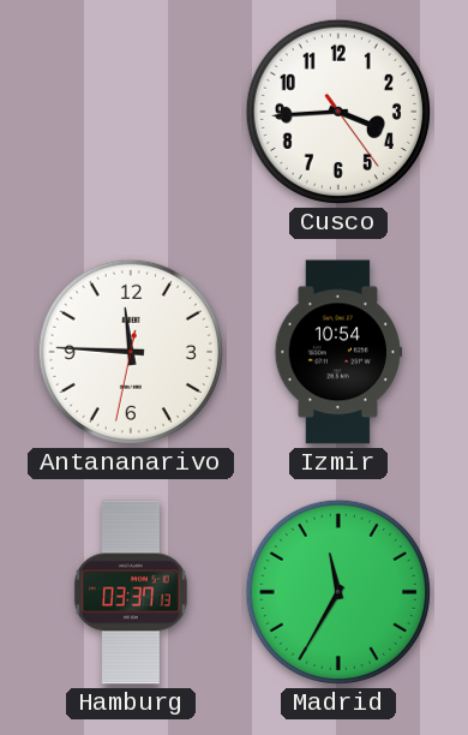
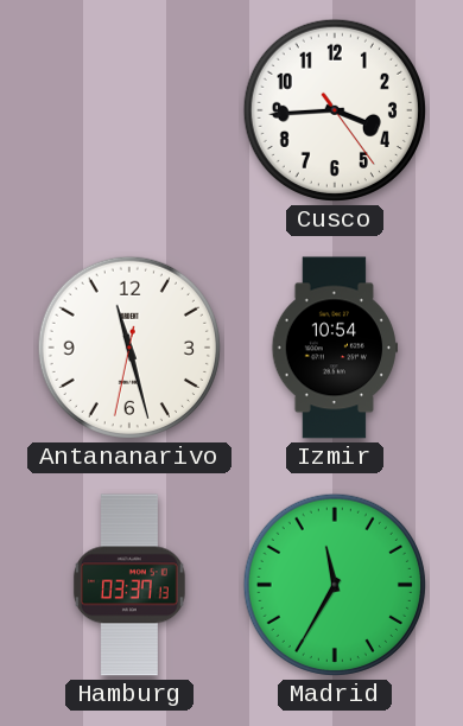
Antananarivo: 11:45 -> 11:27 (129, 348)
